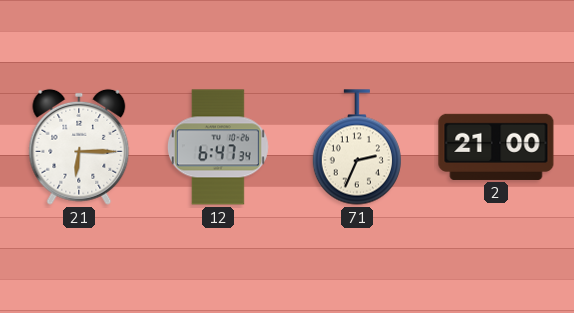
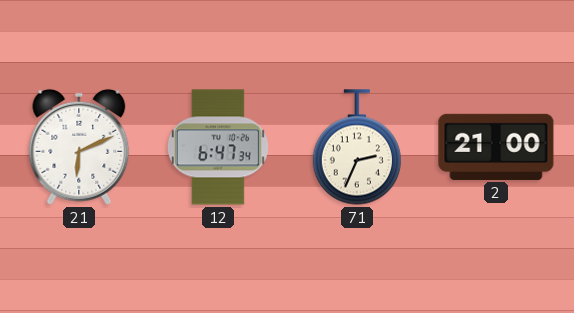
21: 6:15 -> 6:11 (79, 147)
